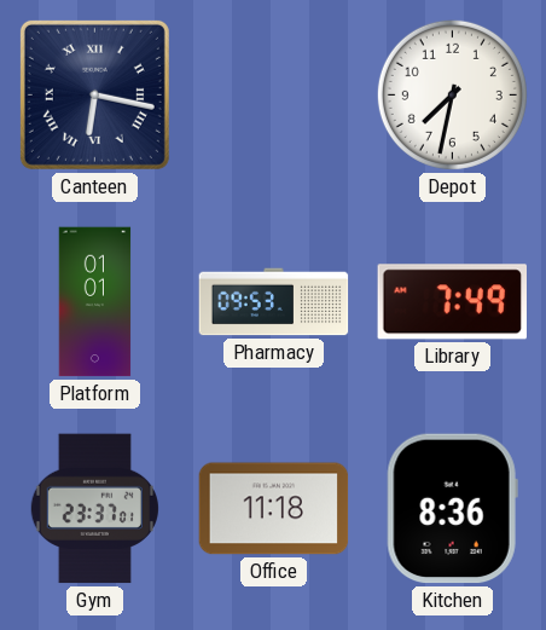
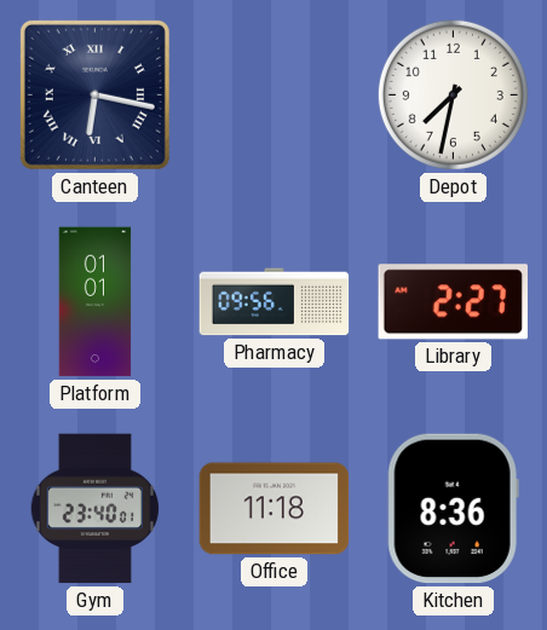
Pharmacy: 09:53 -> 09:56 (275, 302)
Library: 7:49 -> 2:27 (453, 302)
Gym: 23:37 -> 23:40 (94, 509)
